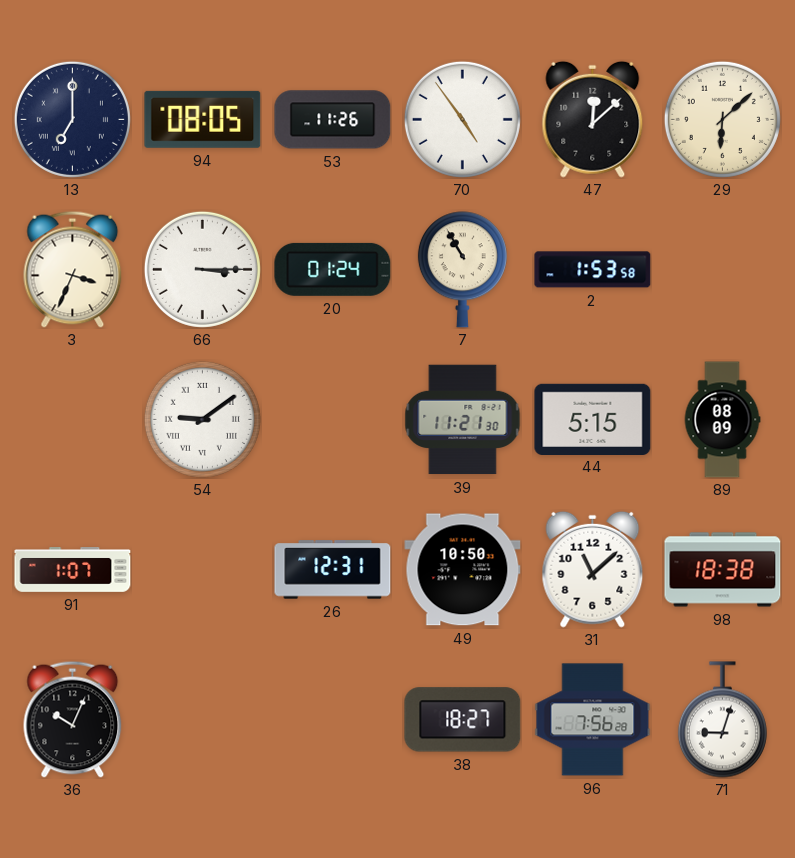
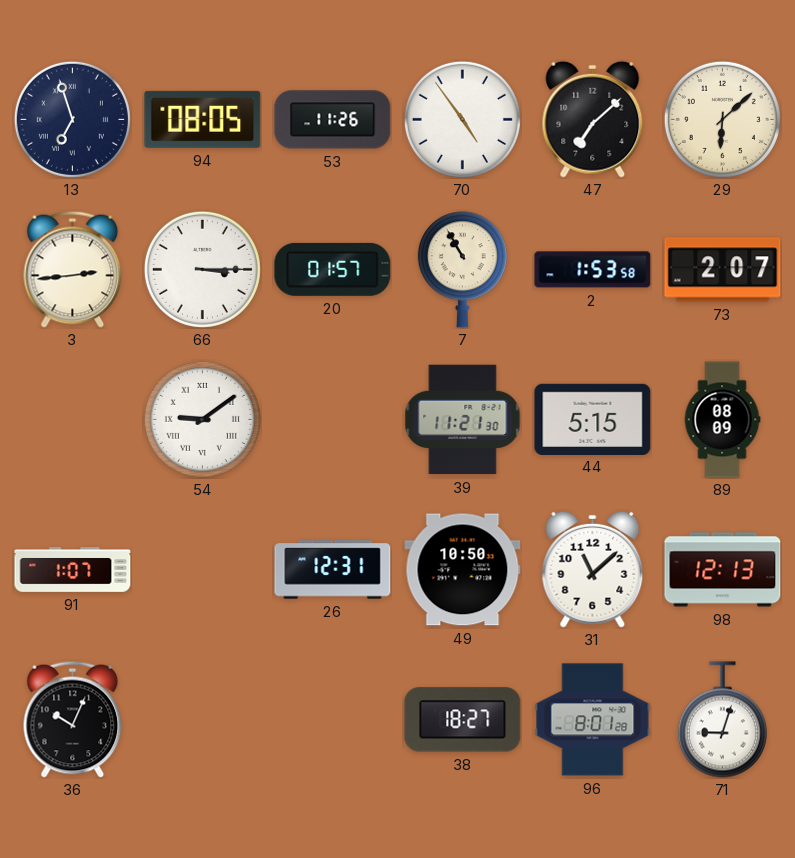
13: 7:00 -> 6:57 (72, 119)
47: 12:08 -> 7:08 (593, 119)
3: 3:34 -> 2:44 (73, 269)
20: 01:24 -> 01:57 (333, 269)
73: none -> 2:07 (723, 270)
98: 18:38 -> 12:13 (723, 570)
96: 7:56 -> 8:01 (593, 720)
